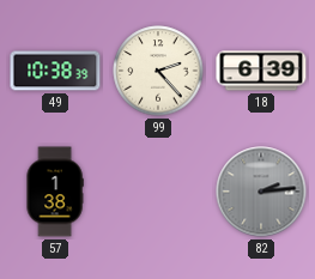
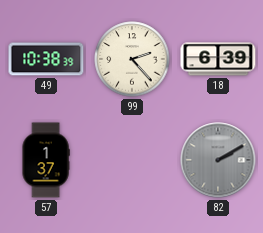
57: 1:38 -> 1:37 (46, 160)
82: 2:14 -> 2:10 (218, 160)
